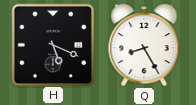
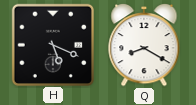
Q: 8:25 -> 8:20 (144, 45)
